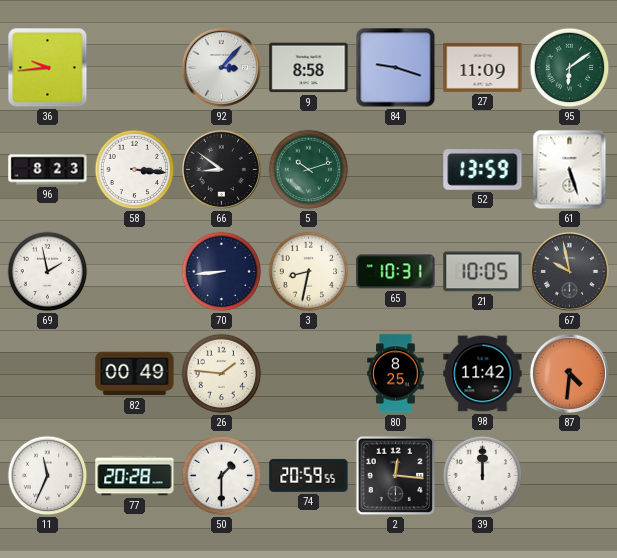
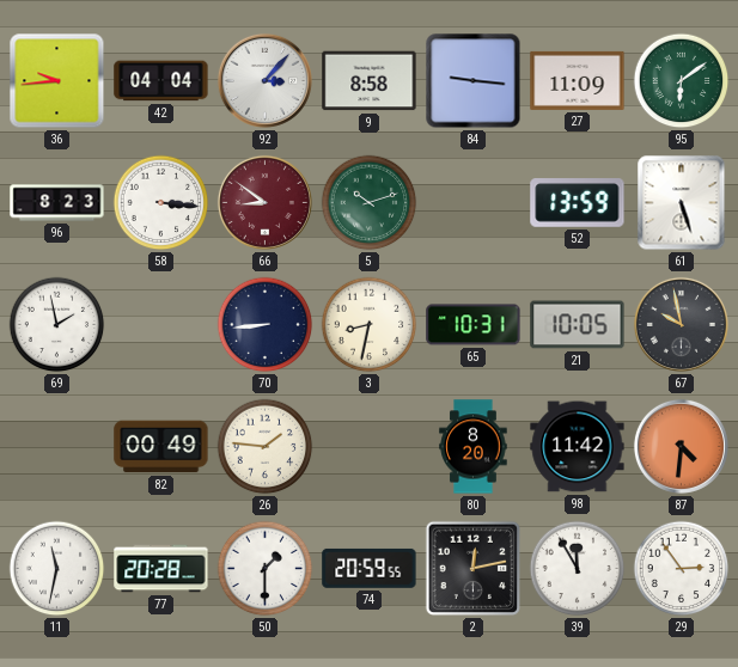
42: none -> 04:04 (161, 81)
84: 9:18 -> 9:16 (474, 81)
66 dial: black -> burgundy (264, 202)
80: 8:25 -> 8:20 (474, 447)
11: 11:34 -> 11:32 (57, 569)
2: 12:16 -> 12:13 (474, 569)
39: 12:00 -> 11:55 (578, 569)
29: none -> 2:54 (682, 569)
